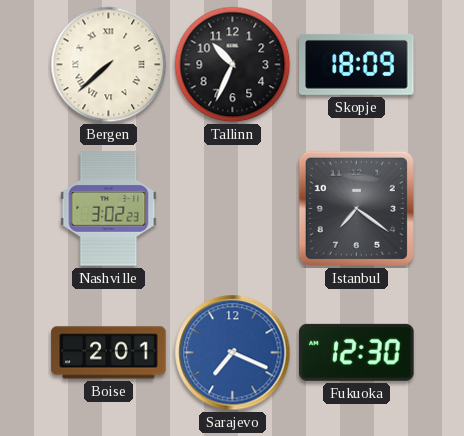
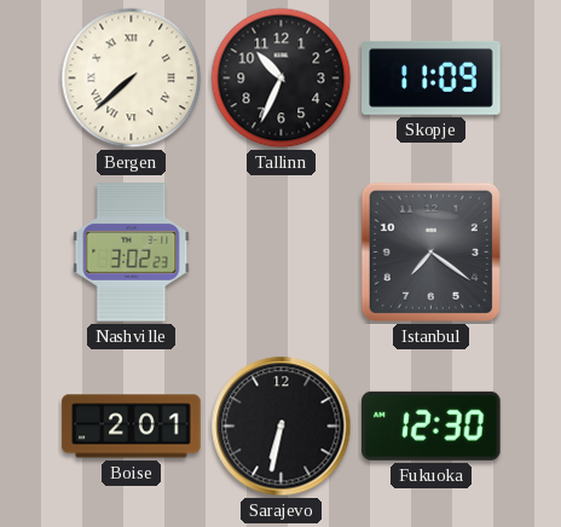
Skopje: 18:09 -> 11:09 (432, 77)
Sarajevo: 7:19 -> 6:32 (282, 427)
Sarajevo dial: blue -> black (282, 427)
